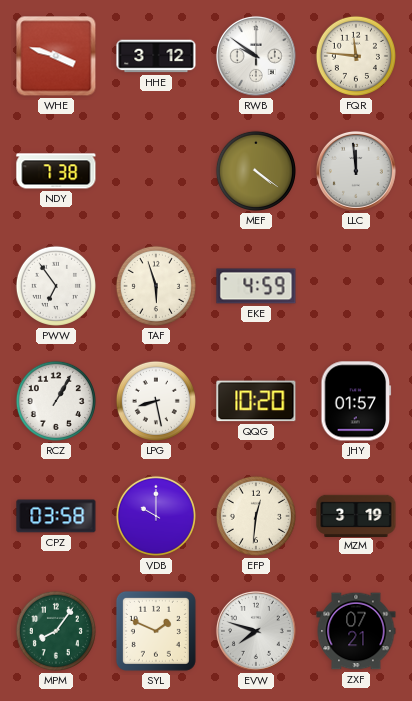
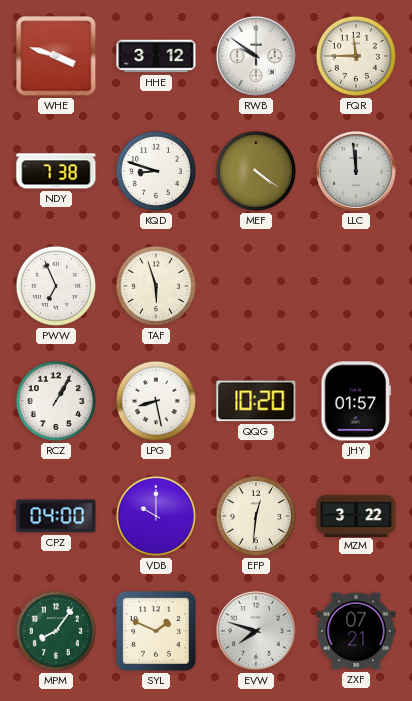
FQR: 11:46 -> 11:45 (356, 56)
KQD: none -> 8:48 (156, 171)
PWW: 6:54 -> 6:56 (56, 286)
EKE: 4:59 -> none (256, 286)
CPZ: 03:58 -> 04:00 (56, 516)
MZM: 3:19 -> 3:22 (356, 515)
